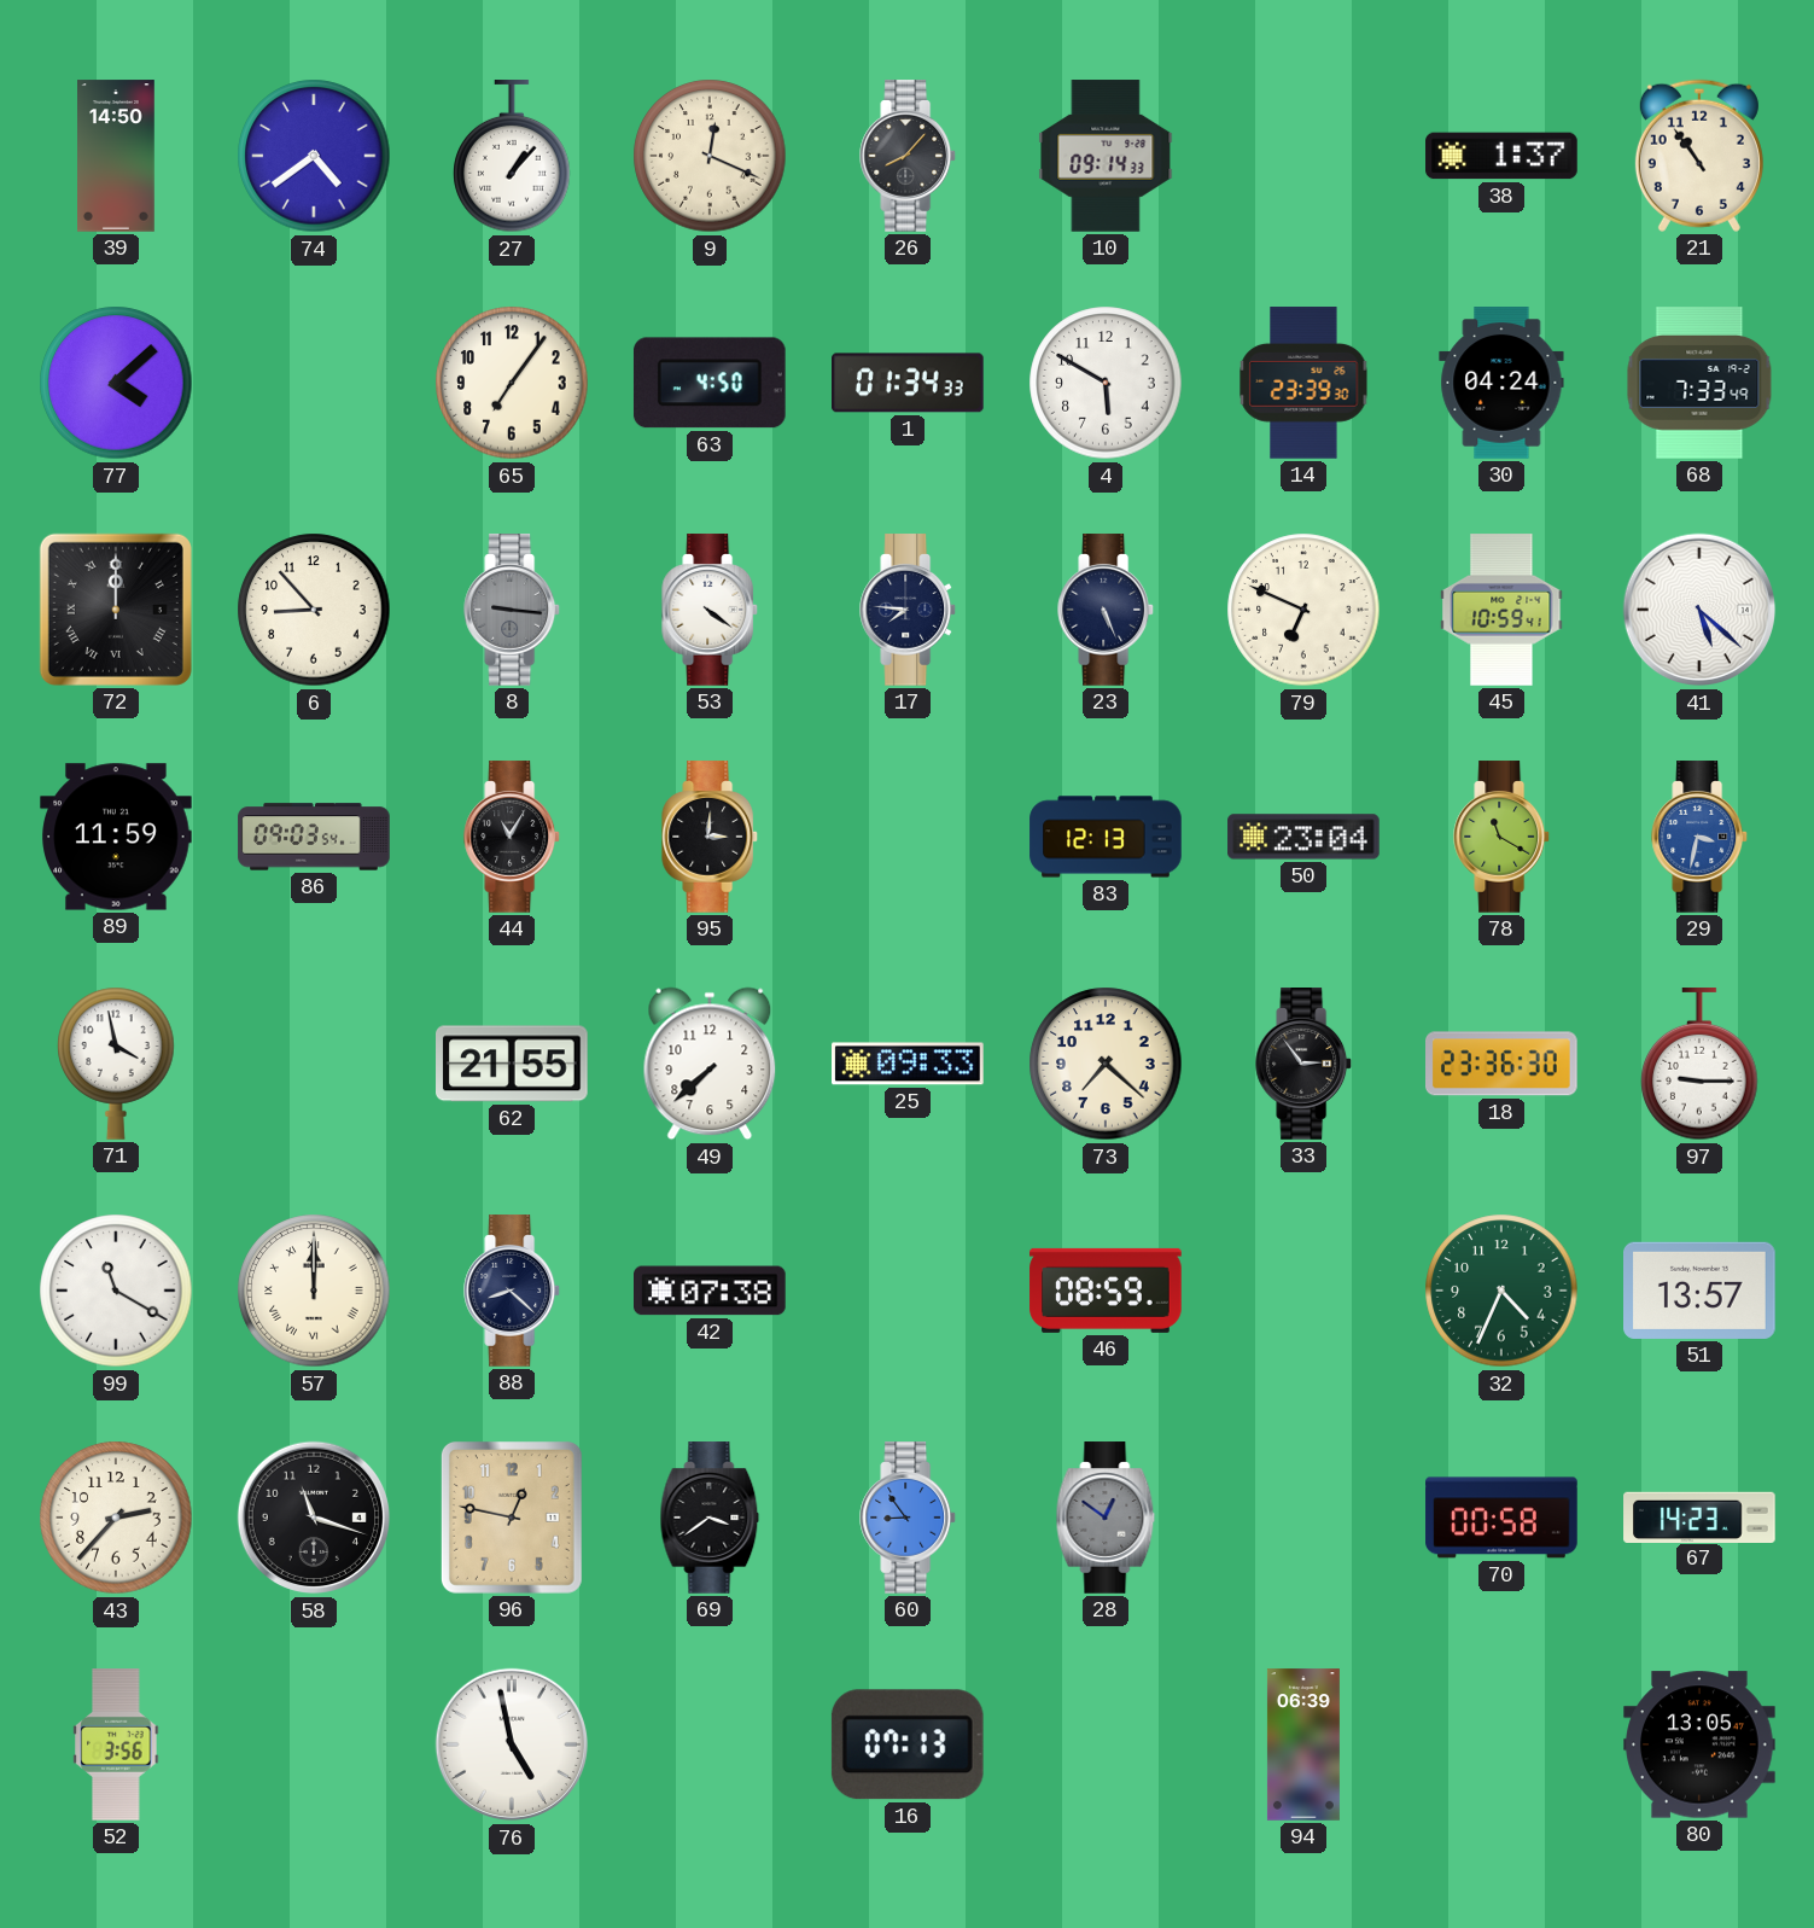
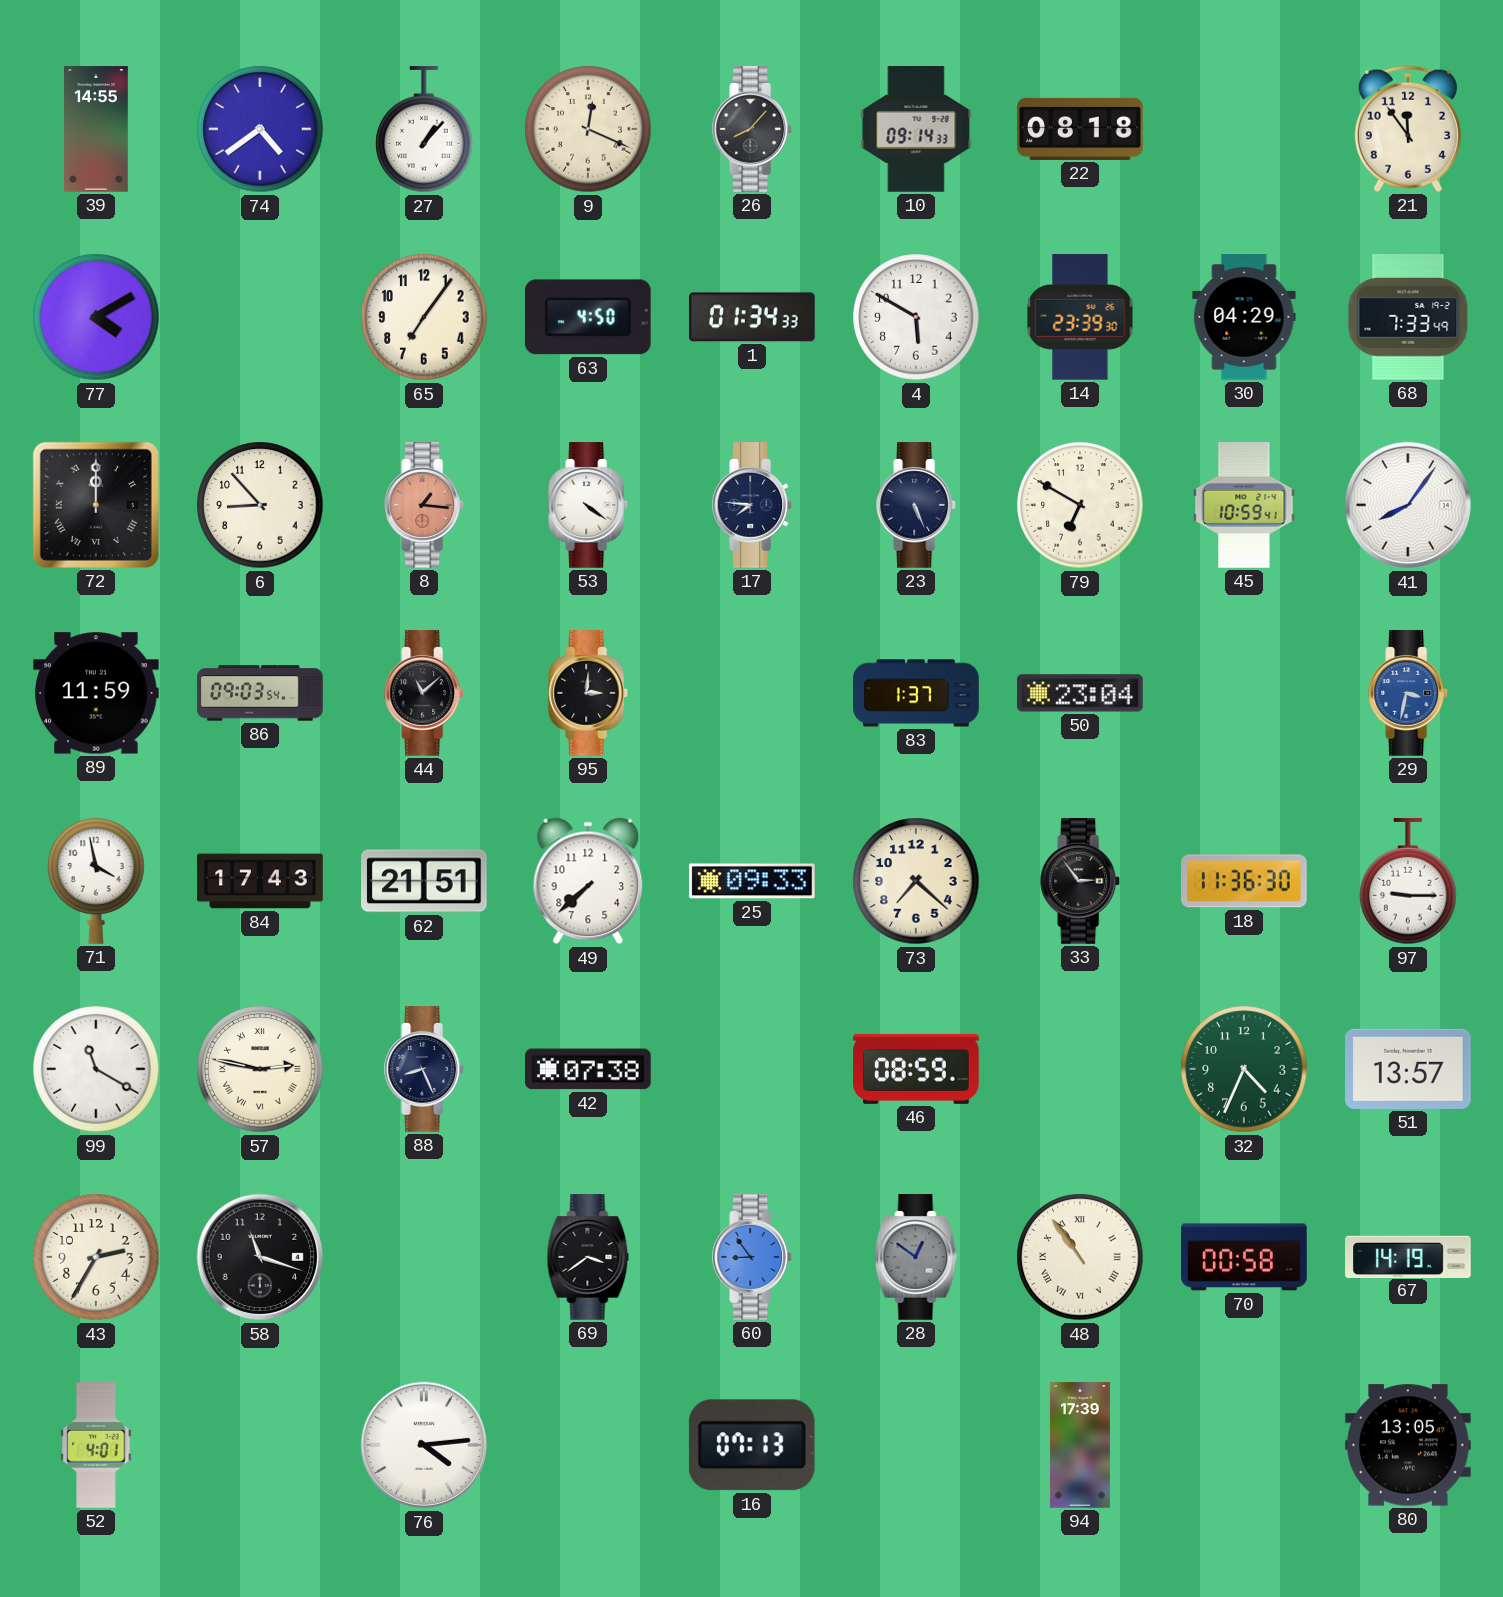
39: 14:50 -> 14:55 (97, 129)
22: none -> 08:18 (1080, 129)
38: 1:37 -> none (1501, 156)
21: 10:54 -> 11:54 (1408, 129)
77: 4:08 -> 4:10 (96, 317)
30: 04:24 -> 04:29 (1244, 317)
8: 9:16 -> 1:16 (425, 505)
8 dial: grey -> salmon (425, 505)
79: 6:49 -> 6:50 (1080, 505)
41: 5:22 -> 8:06 (1408, 505)
44: 11:05 -> 11:08 (425, 693)
83: 12:13 -> 1:37 (916, 693)
78: 11:20 -> none (1503, 837)
84: none -> 17:43 (260, 881)
62: 21:55 -> 21:51 (425, 881)
18: 23:36 -> 11:36 (1245, 881)
57: 12:00 -> 2:47 (260, 1069)
88: 8:22 -> 8:26 (425, 1069)
43: 2:37 -> 2:35 (96, 1257)
96: 12:47 -> none (512, 1518)
48: none -> 10:54 (1080, 1257)
67: 14:23 -> 14:19 (1408, 1256)
52: 3:56 -> 4:01 (96, 1445)
76: 4:58 -> 4:14 (424, 1445)
94: 06:39 -> 17:39 (1080, 1445)
